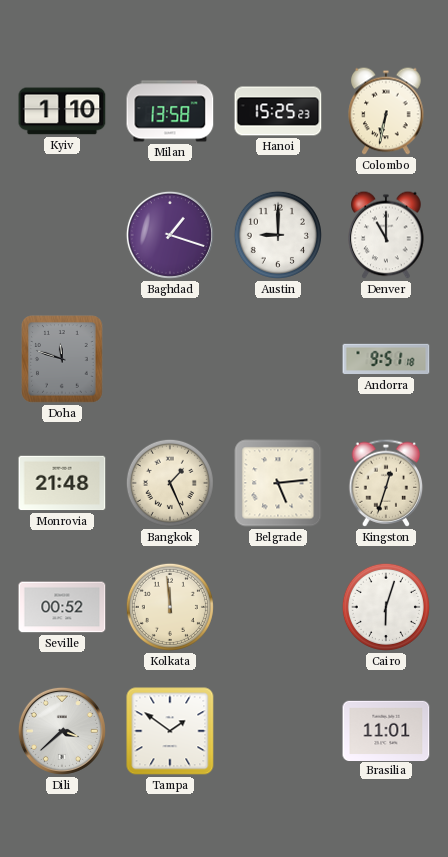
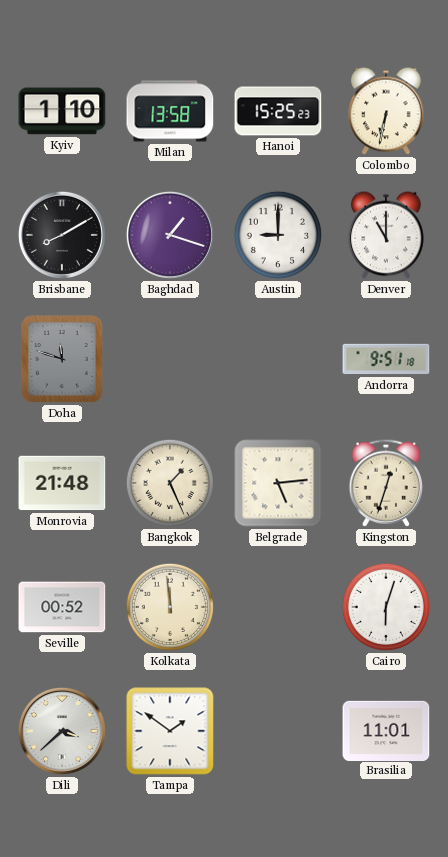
Brisbane: none -> 8:10 (62, 235)
